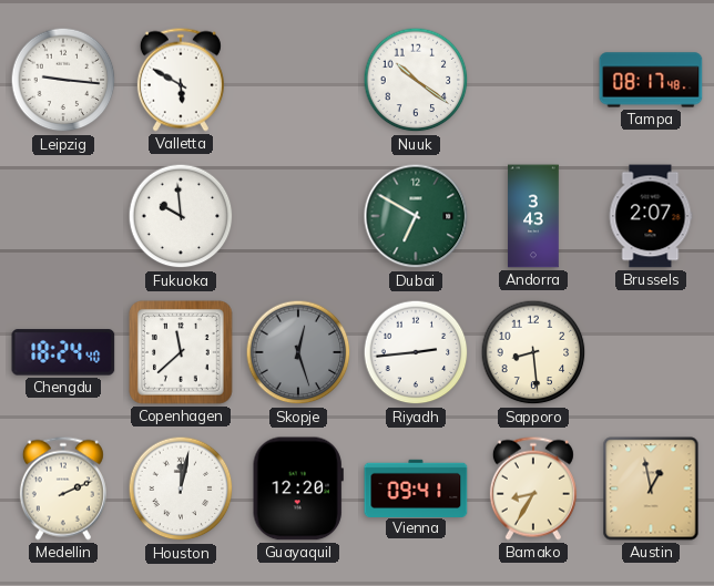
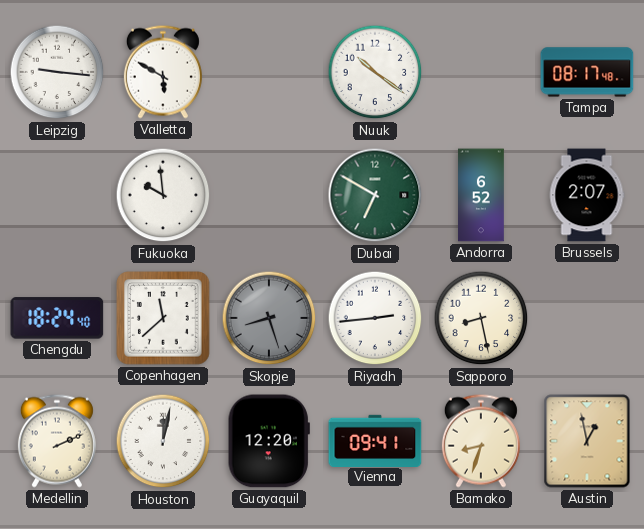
Andorra: 3:43 -> 6:52 (481, 195)
Skopje: 12:27 -> 8:27 (269, 318)
Sapporo: 8:29 -> 8:28 (481, 318)
Bamako: 8:35 -> 8:33 (481, 441)
